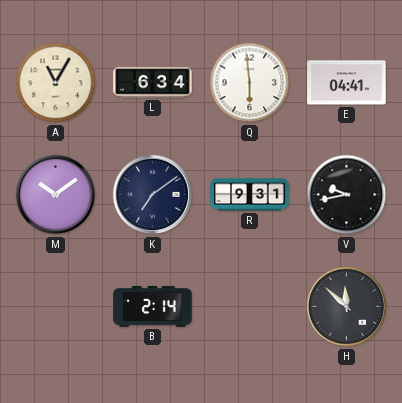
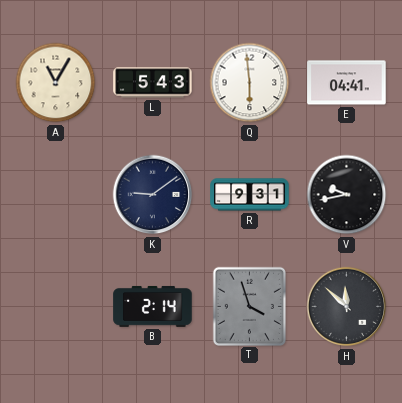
L: 6:34 -> 5:43 (153, 83)
M: 10:09 -> none (56, 195)
K: 7:09 -> 9:09 (153, 195)
T: none -> 3:57 (249, 306)
